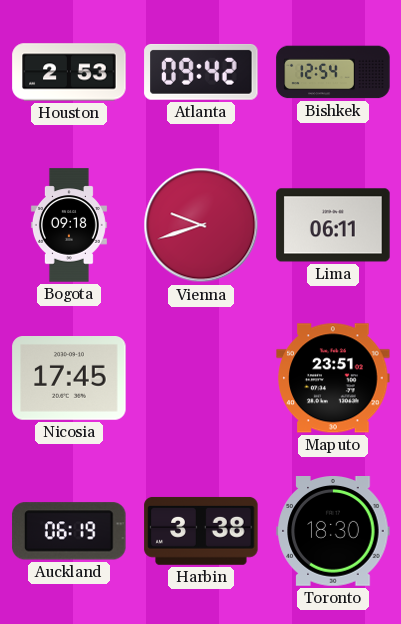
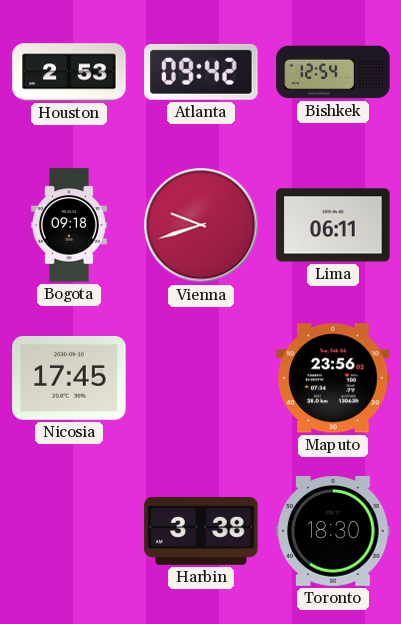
Maputo: 23:51 -> 23:56 (333, 378)
Auckland: 06:19 -> none (69, 531)
